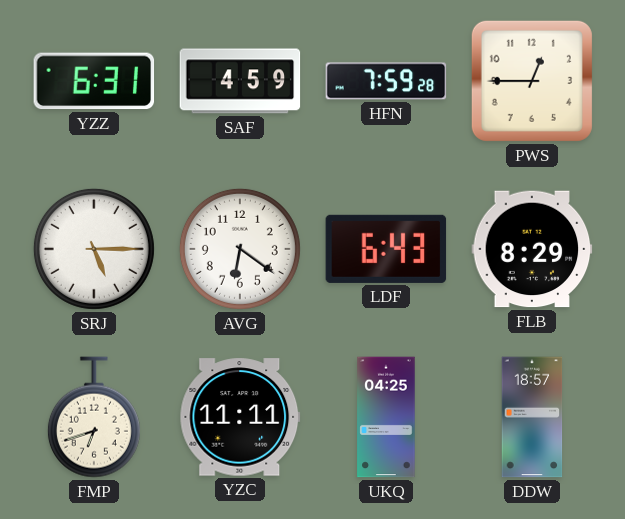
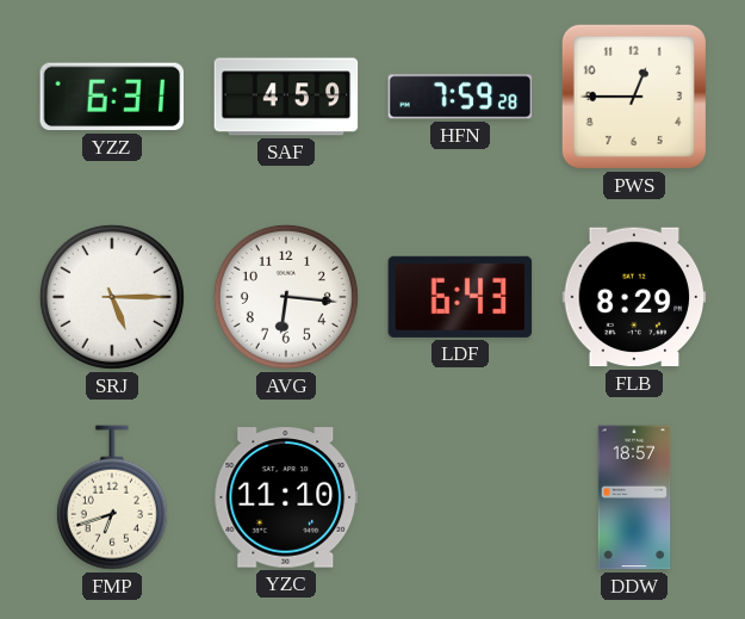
AVG: 6:21 -> 6:16 (286, 297)
YZC: 11:11 -> 11:10 (286, 497)
UKQ: 04:25 -> none (386, 417)
